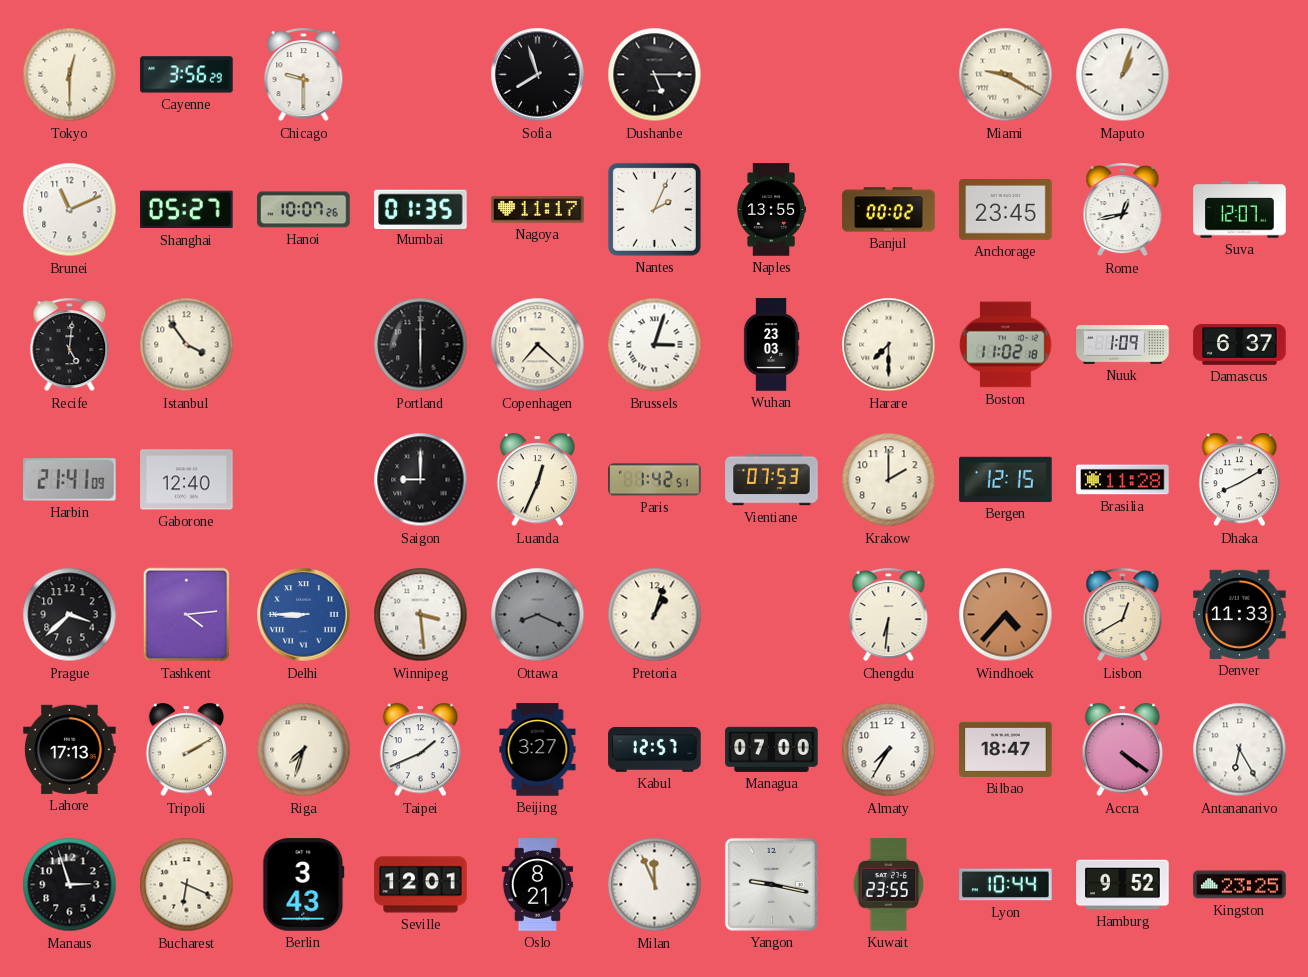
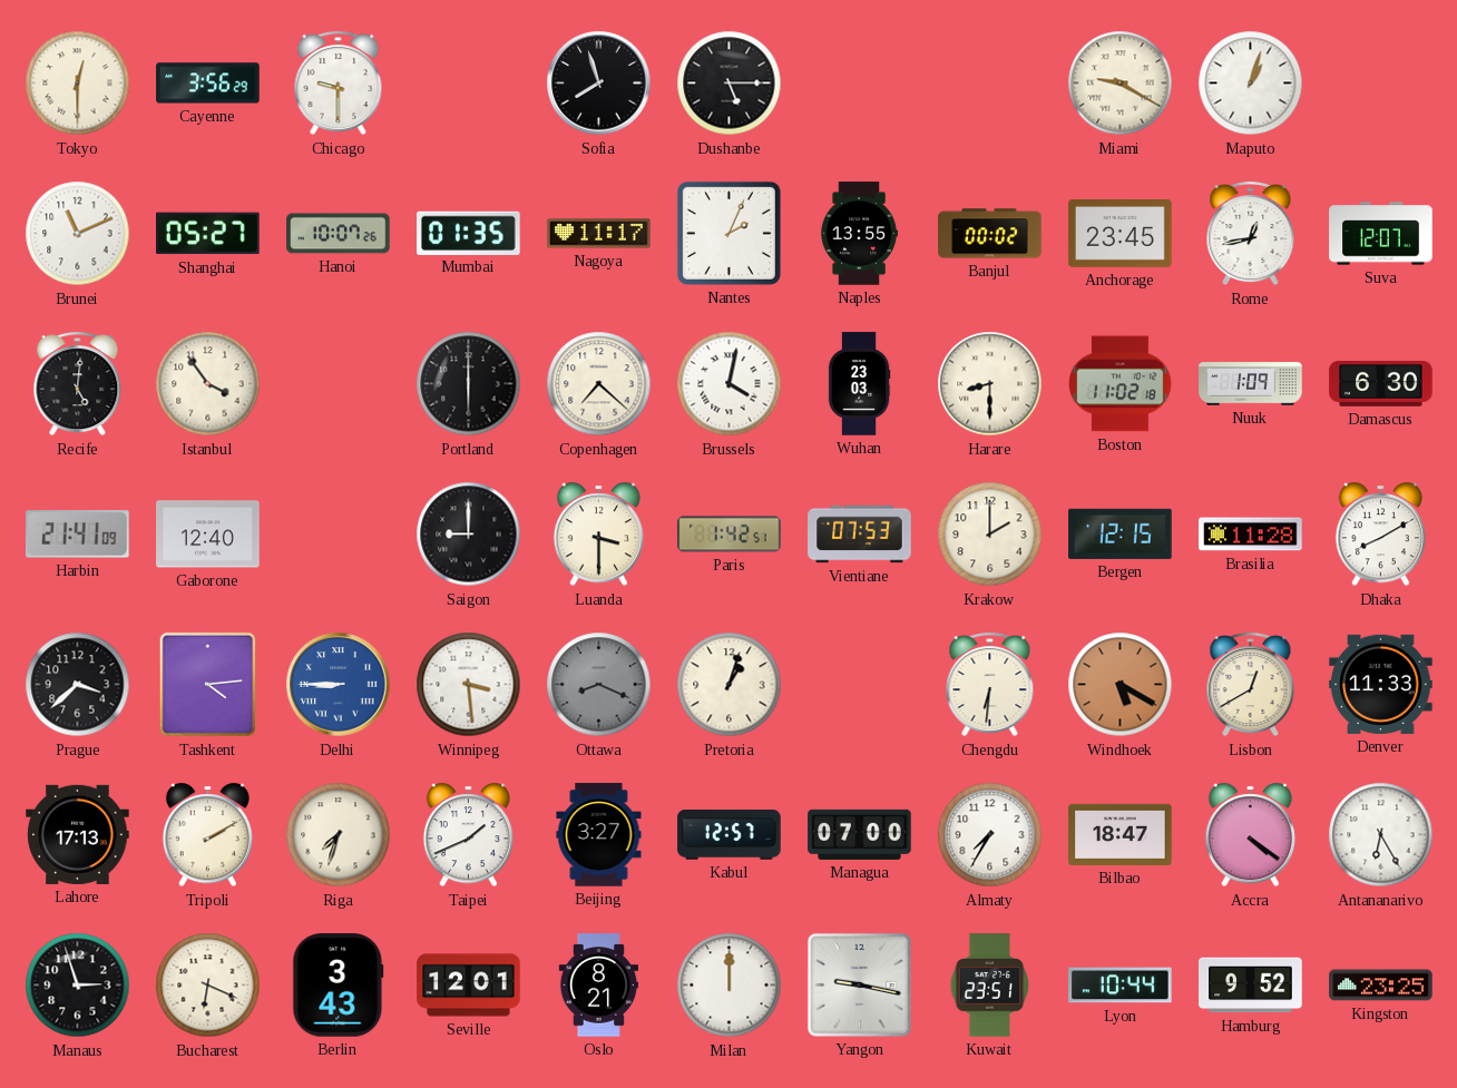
Brussels: 3:03 -> 4:02 (730, 384)
Harare: 7:30 -> 8:30 (990, 384)
Damascus: 6:37 -> 6:30 (1381, 384)
Luanda: 12:34 -> 3:30 (598, 535)
Windhoek: 4:37 -> 5:20 (1121, 685)
Milan: 11:56 -> 12:00 (730, 986)
Kuwait: 23:55 -> 23:51 (990, 986)
